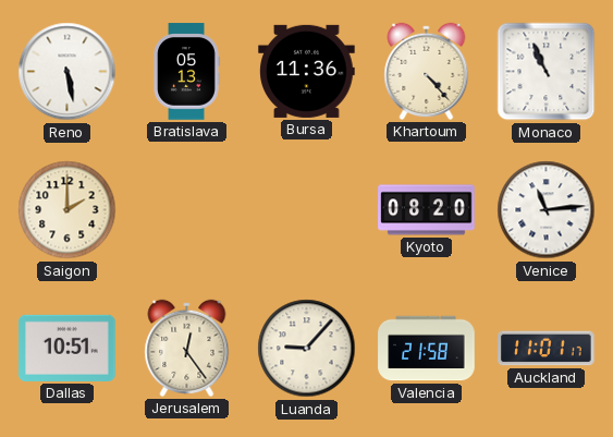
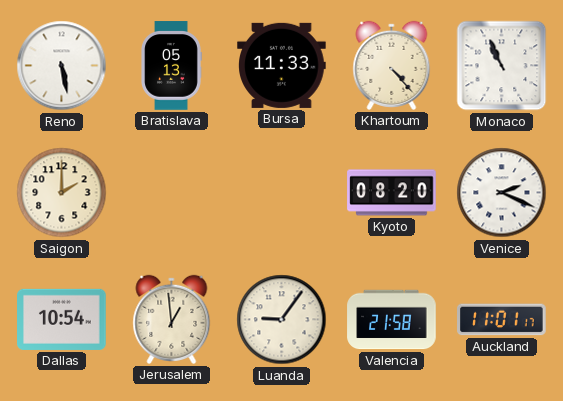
Bursa: 11:36 -> 11:33 (282, 65)
Venice: 11:14 -> 2:19 (502, 193)
Dallas: 10:51 -> 10:54 (62, 319)
Jerusalem: 12:24 -> 12:59 (172, 319)
Luanda: 9:07 -> 9:06 (282, 320)
